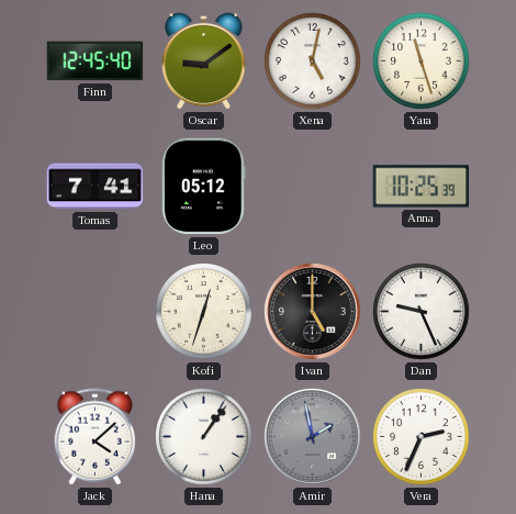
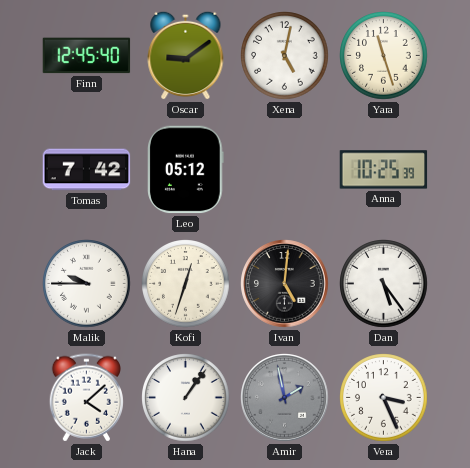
Tomas: 7:41 -> 7:42 (87, 170)
Malik: none -> 9:45 (87, 284)
Ivan: 5:00 -> 5:01 (285, 284)
Dan: 9:26 -> 5:24 (384, 284)
Vera: 2:34 -> 3:26 (384, 398)
